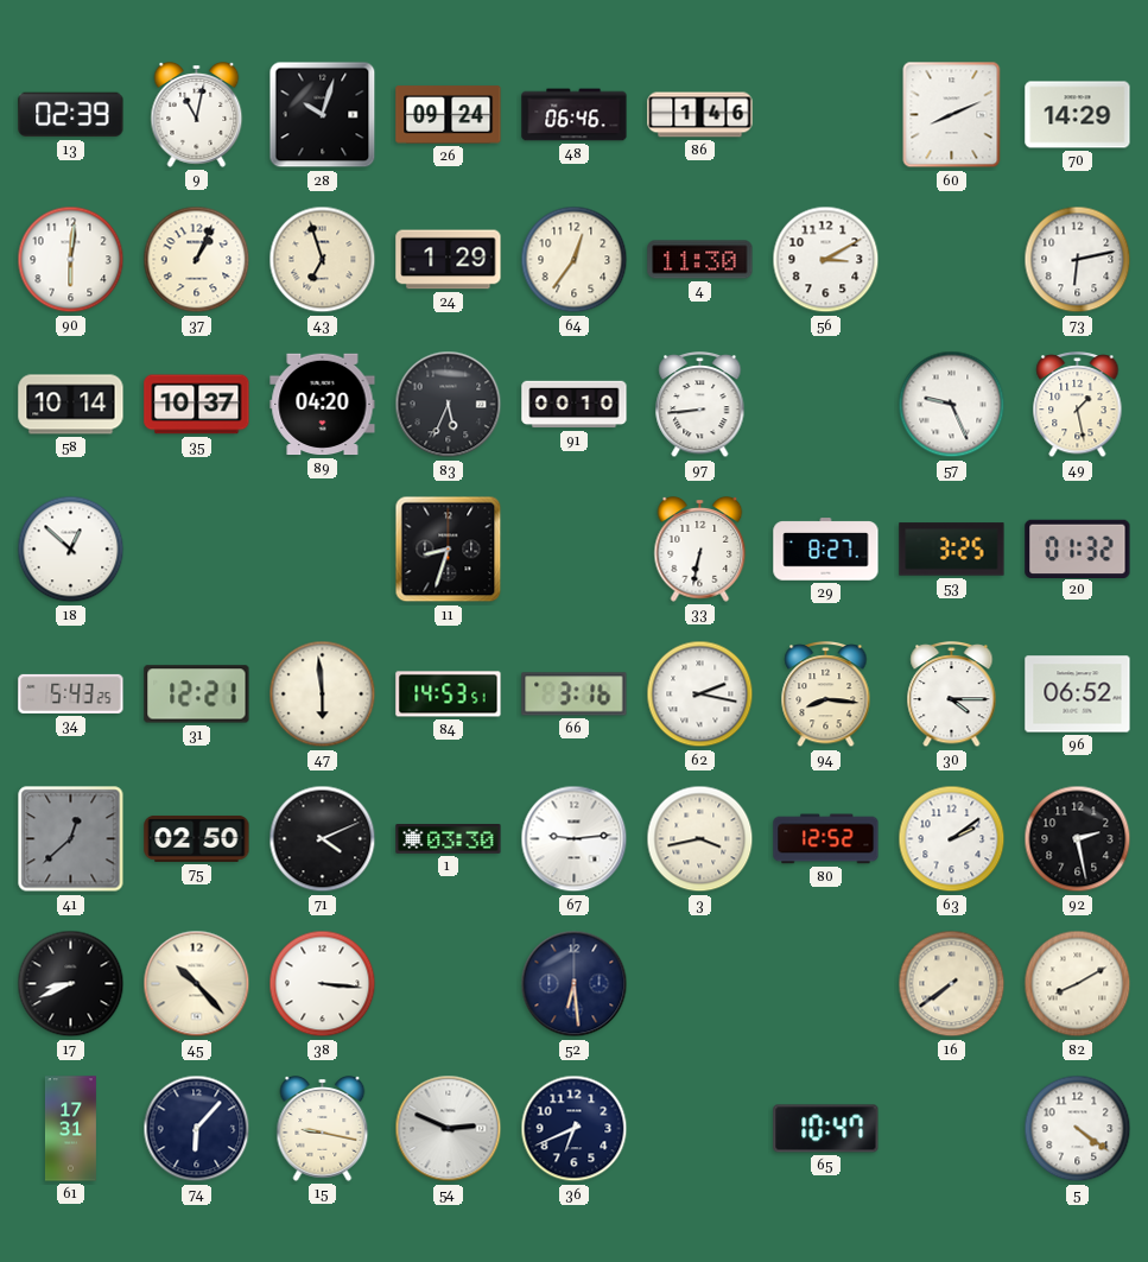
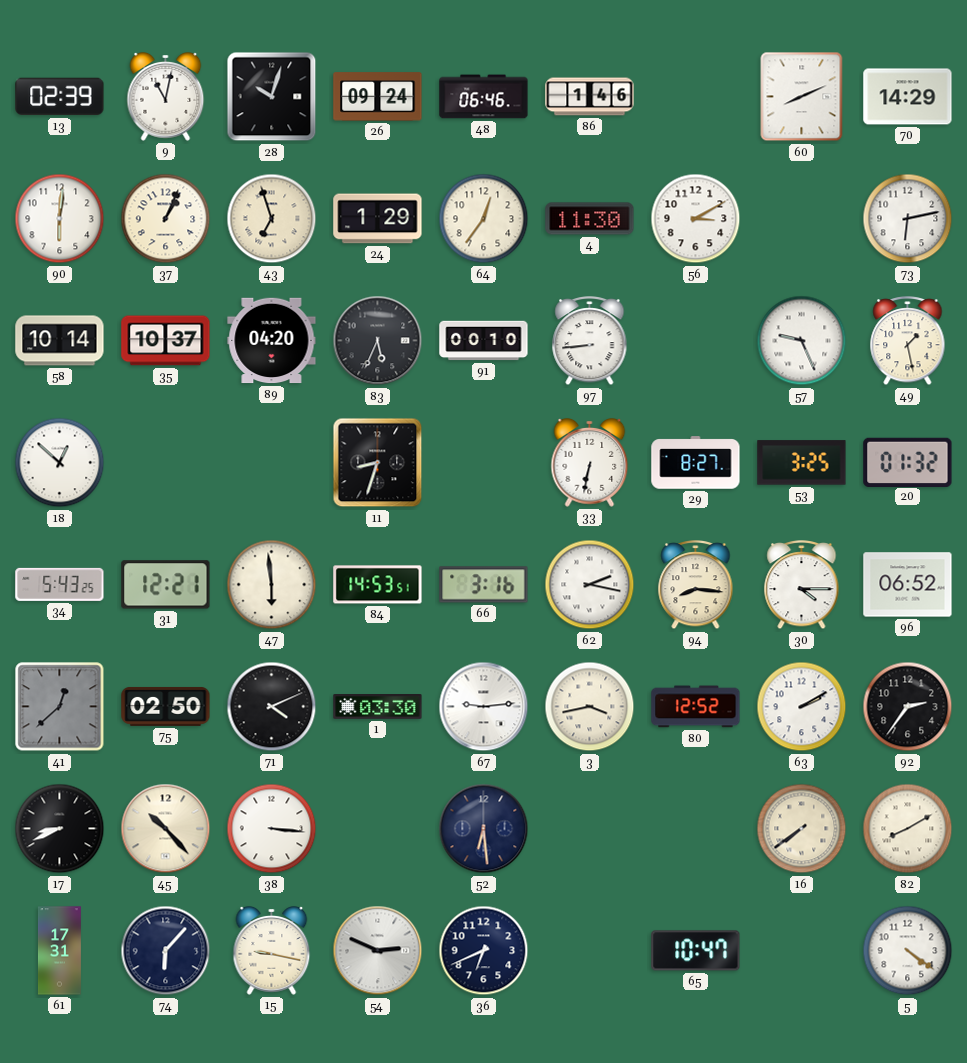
63: 2:09 -> 2:10 (802, 707)
92: 2:28 -> 2:36 (908, 707)
